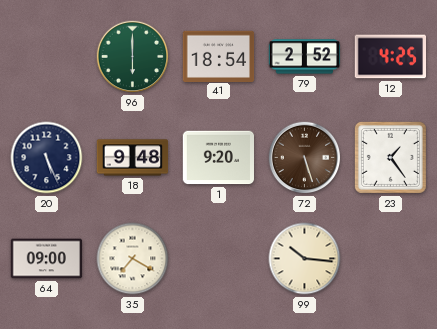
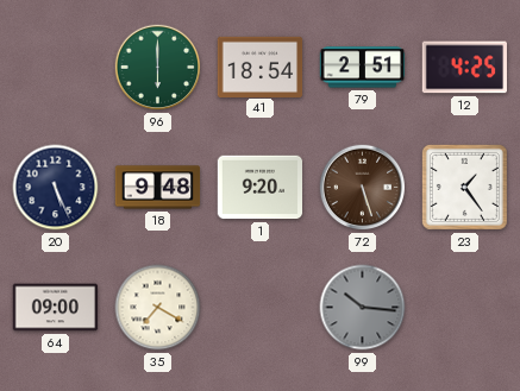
79: 2:52 -> 2:51 (363, 68)
99 dial: cream -> grey (363, 308)
